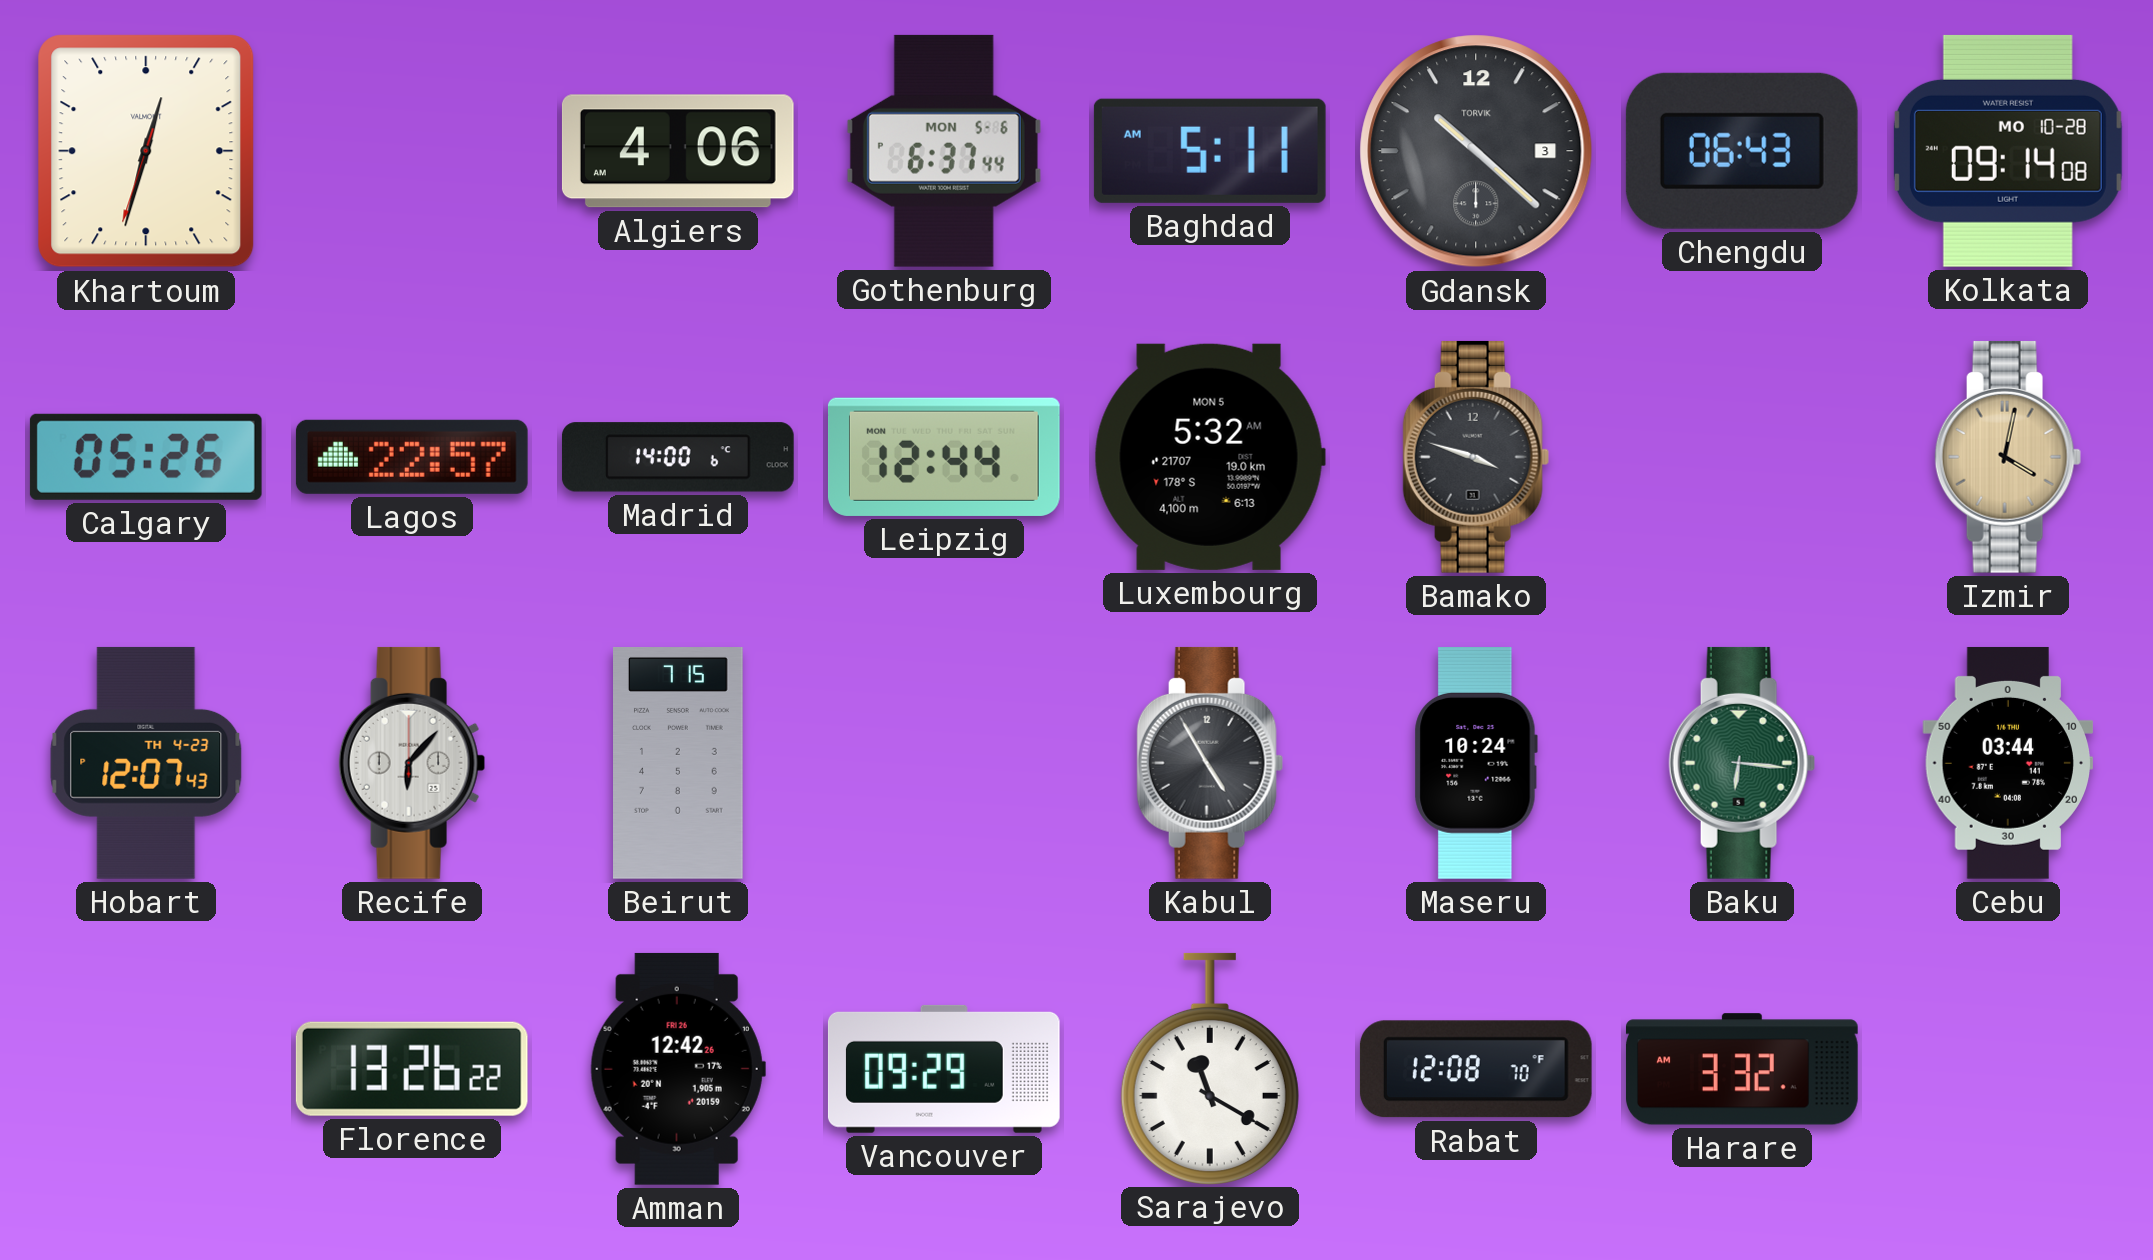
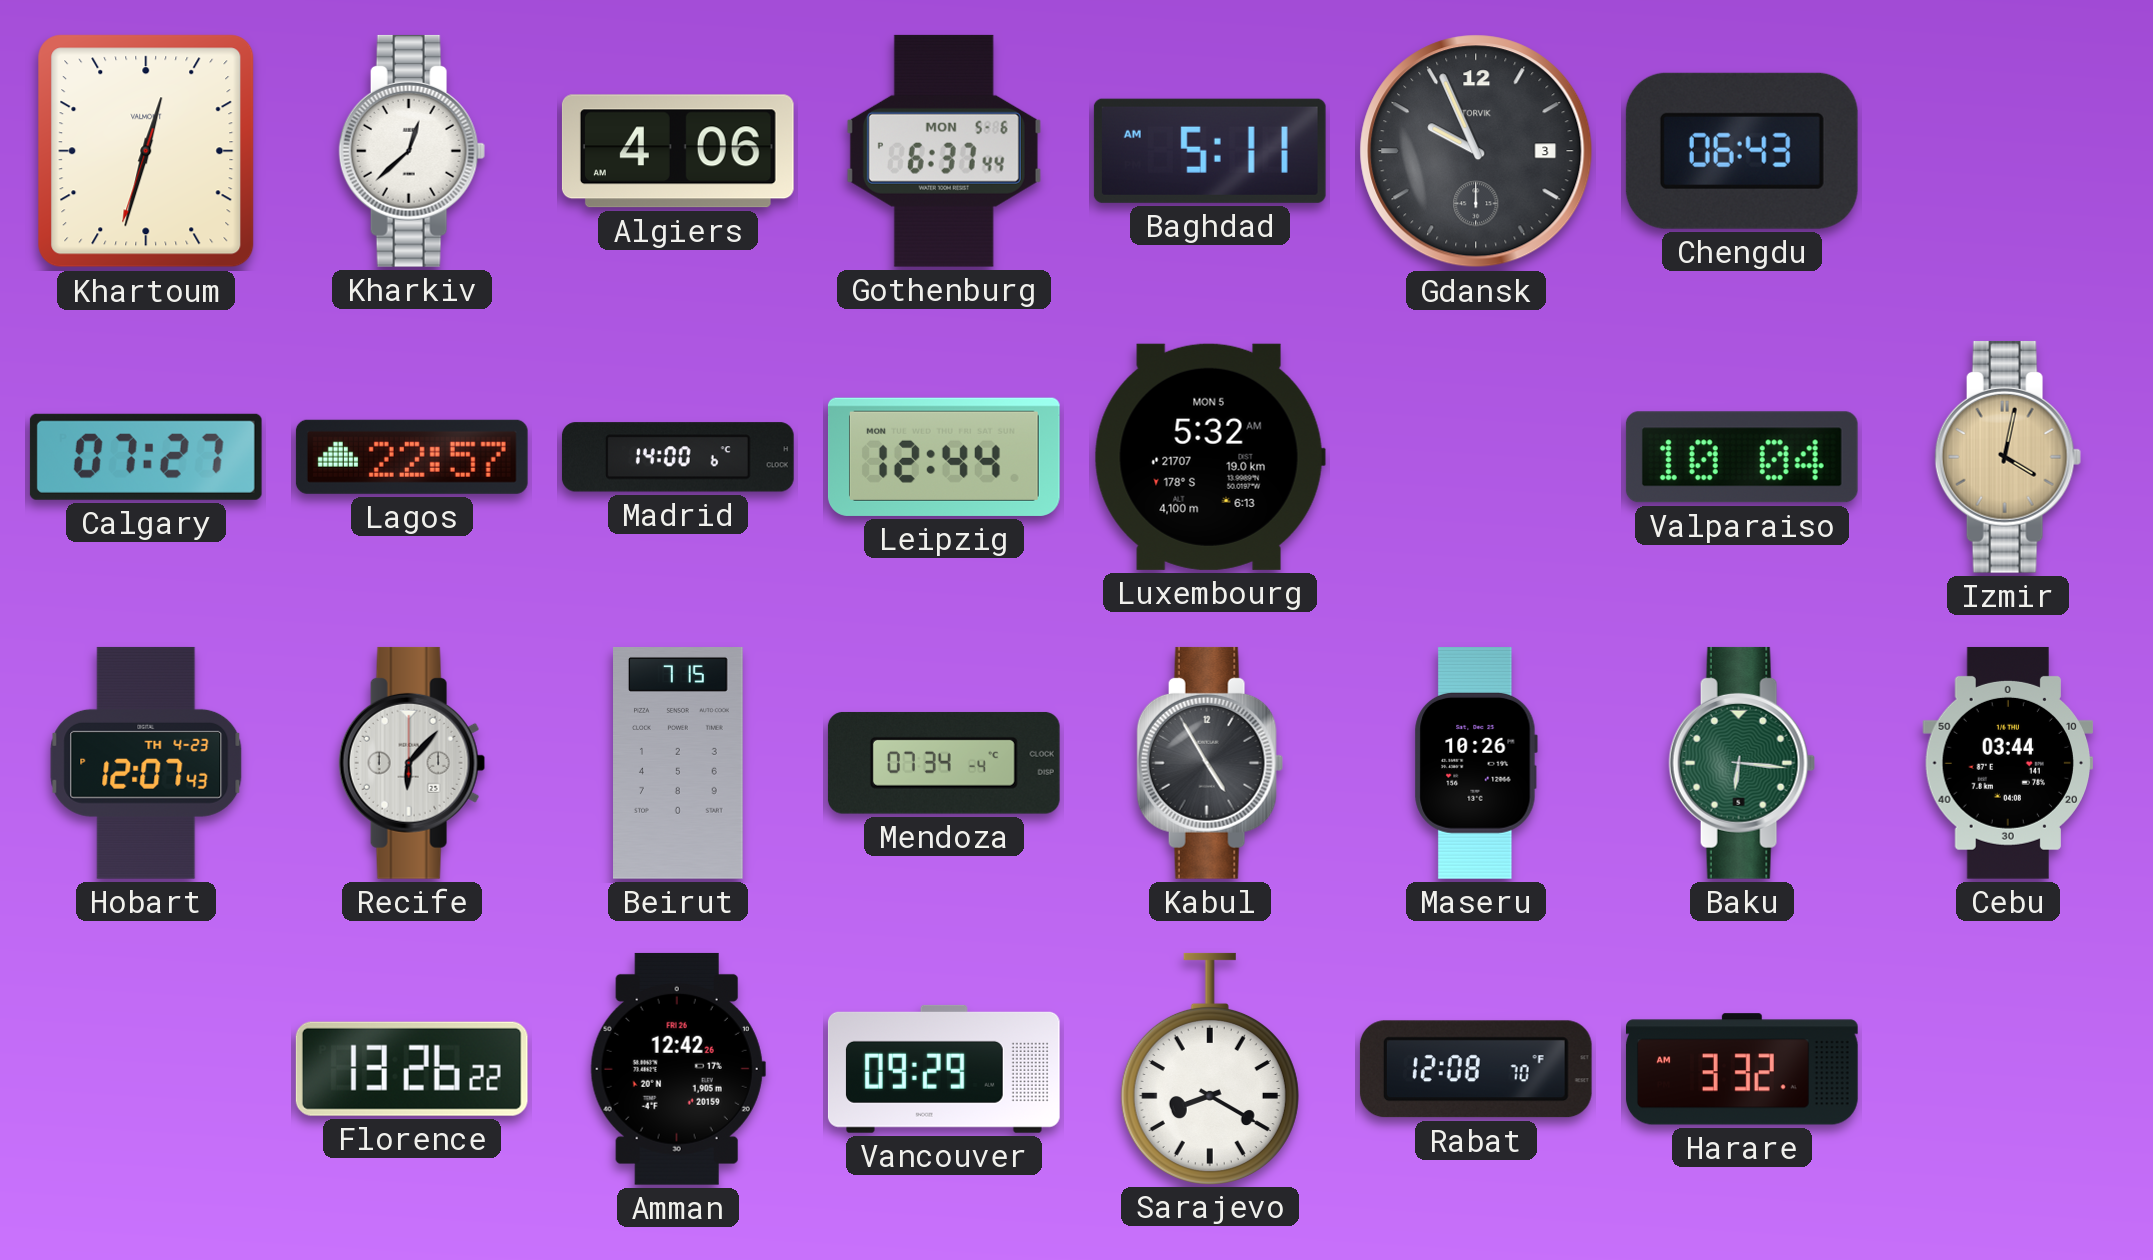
Kharkiv: none -> 12:38 (412, 151)
Gdansk: 10:22 -> 9:56 (1476, 151)
Kolkata: 09:14 -> none (2008, 151)
Calgary: 05:26 -> 07:27 (146, 457)
Bamako: 3:48 -> none (1476, 457)
Valparaiso: none -> 10:04 (1742, 457)
Mendoza: none -> 07:34 (944, 763)
Maseru: 10:24 -> 10:26 (1476, 763)
Sarajevo: 11:20 -> 8:20 (1210, 1068)
